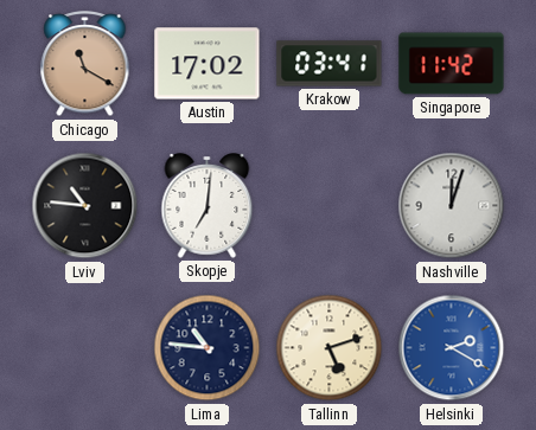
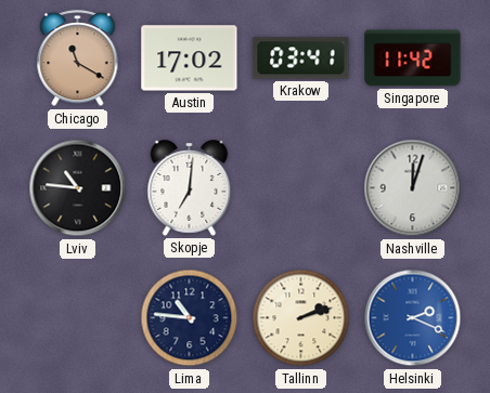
Tallinn: 5:12 -> 2:12 (301, 318)
Helsinki: 2:20 -> 2:19 (413, 318)
